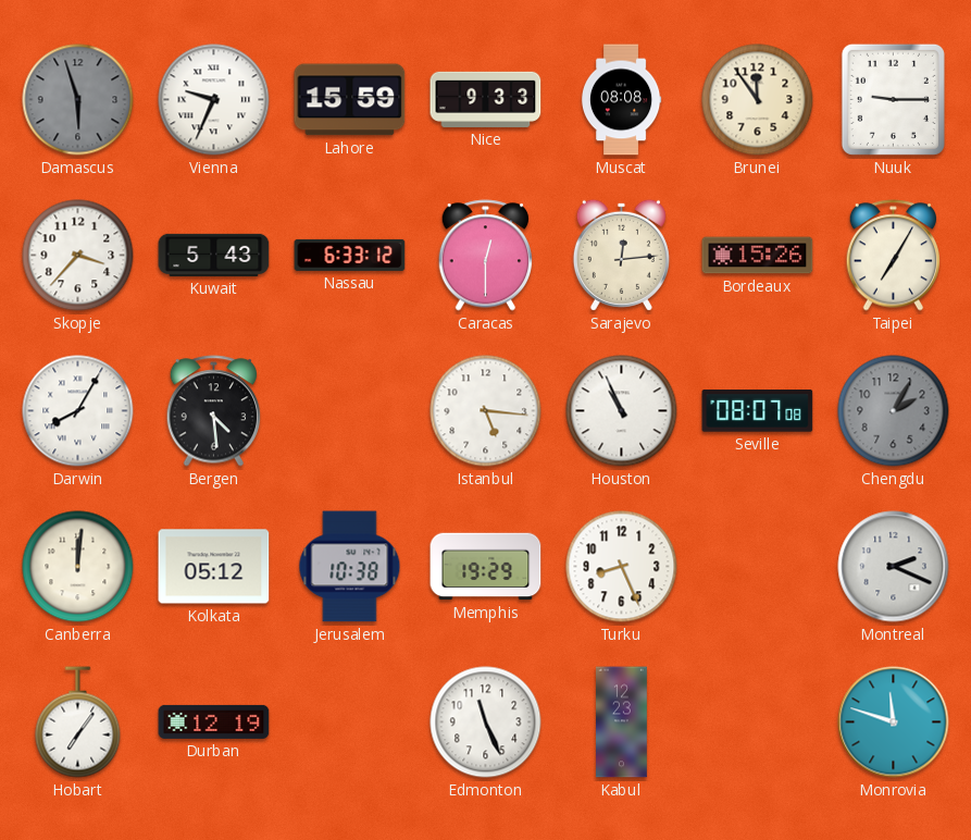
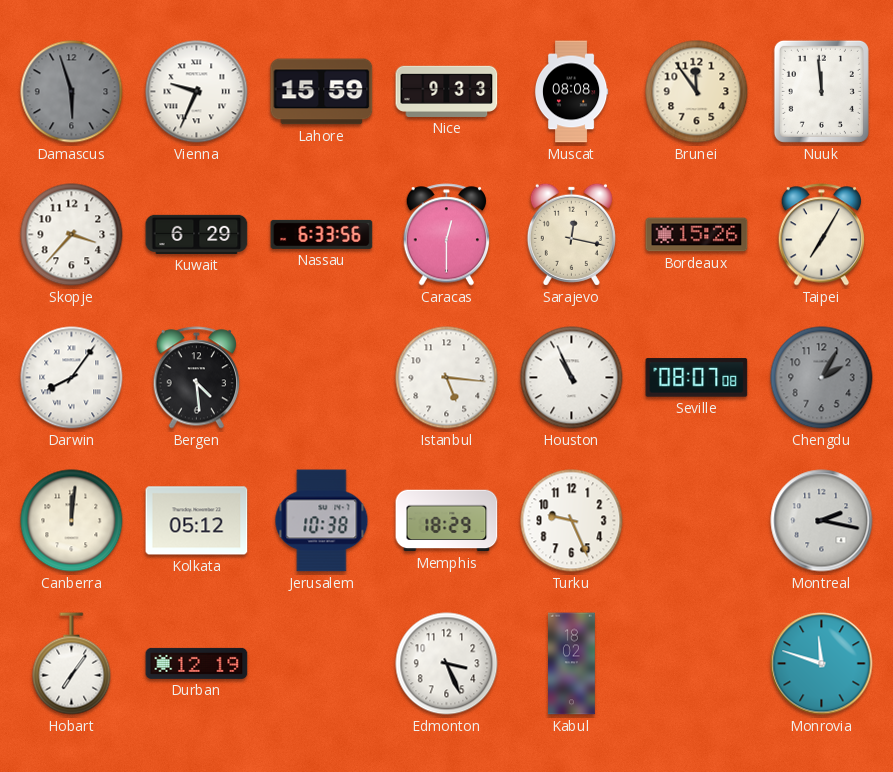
Nuuk: 9:15 -> 11:59 (821, 91)
Kuwait: 5:43 -> 6:29 (197, 234)
Nassau: 6:33:12 -> 6:33:56 (322, 234)
Sarajevo: 12:14 -> 12:17 (571, 234)
Darwin: 8:05 -> 8:06 (72, 378)
Memphis: 19:29 -> 18:29 (447, 521)
Turku: 8:26 -> 9:26 (572, 521)
Montreal: 2:19 -> 2:17 (822, 521)
Edmonton: 11:26 -> 3:26 (447, 664)
Kabul: 12:23 -> 18:02 (572, 664)
